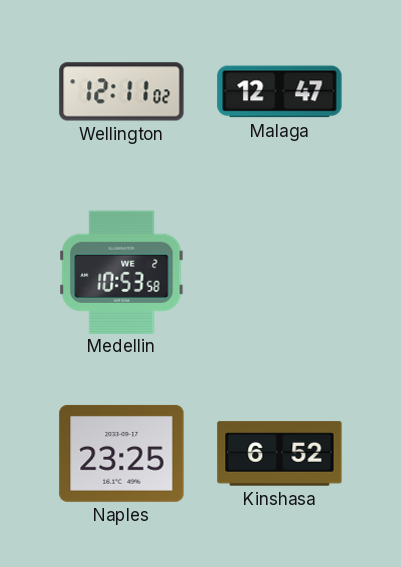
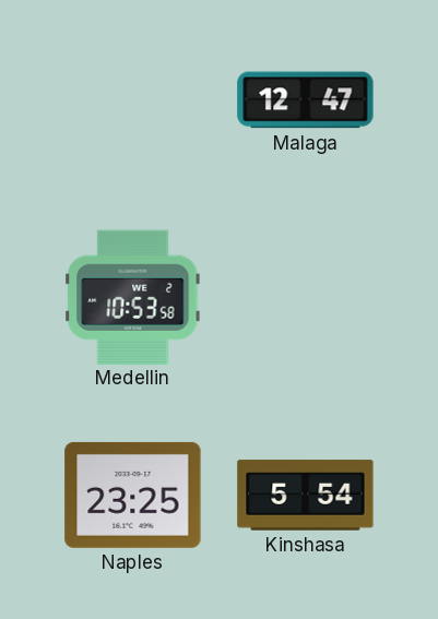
Wellington: 12:11 -> none (122, 92)
Kinshasa: 6:52 -> 5:54 (306, 496)
